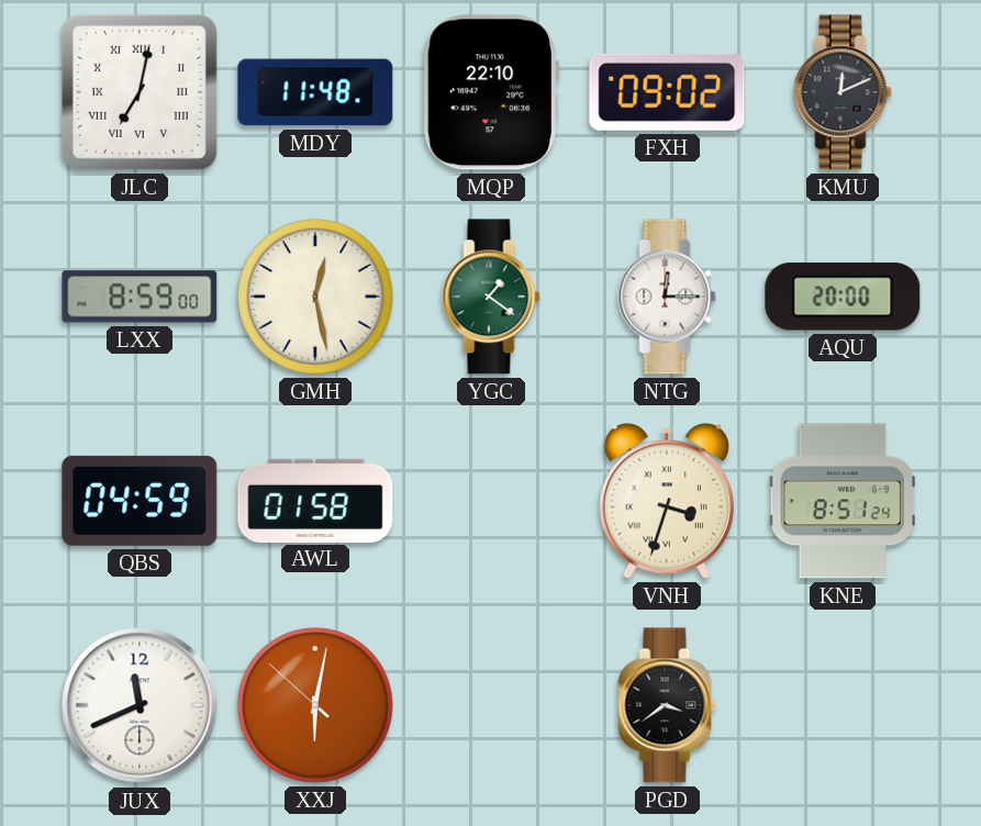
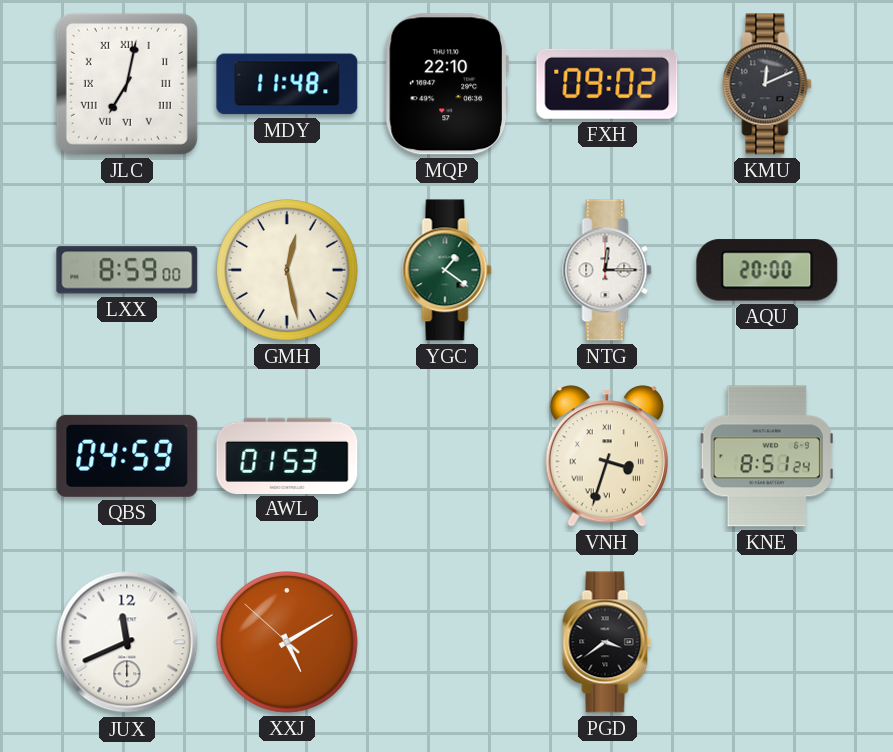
AWL: 01:58 -> 01:53 (287, 455)
XXJ: 6:01 -> 5:09 (287, 642)
